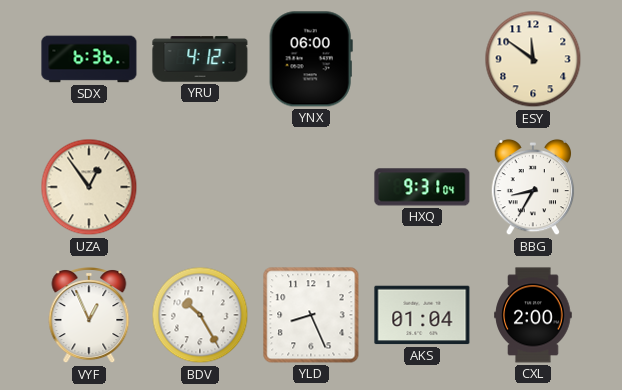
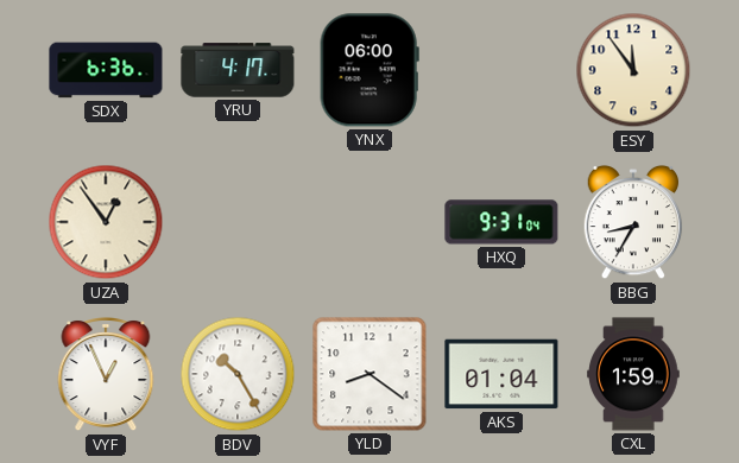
YRU: 4:12 -> 4:17 (238, 70)
ESY: 11:51 -> 11:54 (633, 70)
YLD: 8:26 -> 8:21 (369, 374)
CXL: 2:00 -> 1:59 (633, 374)
